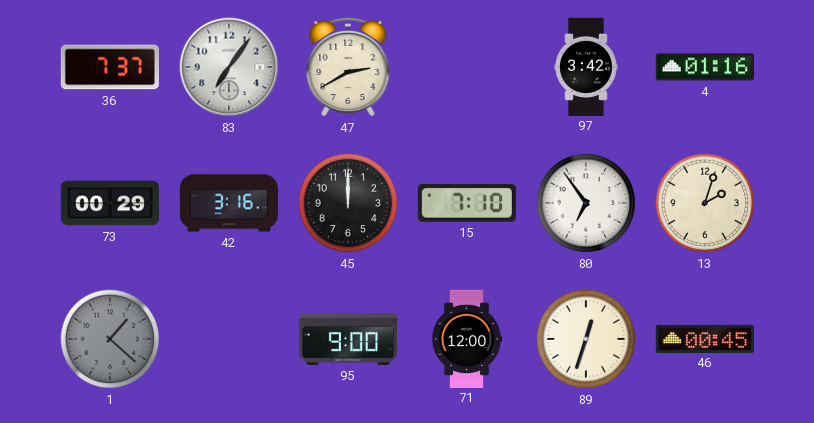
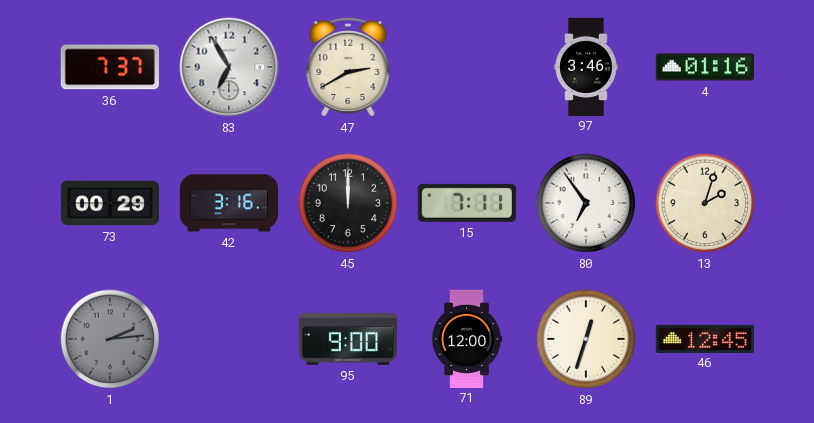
83: 7:06 -> 6:55 (229, 67)
97: 3:42 -> 3:46 (586, 66)
15: 7:10 -> 7:11 (467, 203)
1: 1:22 -> 2:14 (110, 339)
46: 00:45 -> 12:45 (704, 338)
